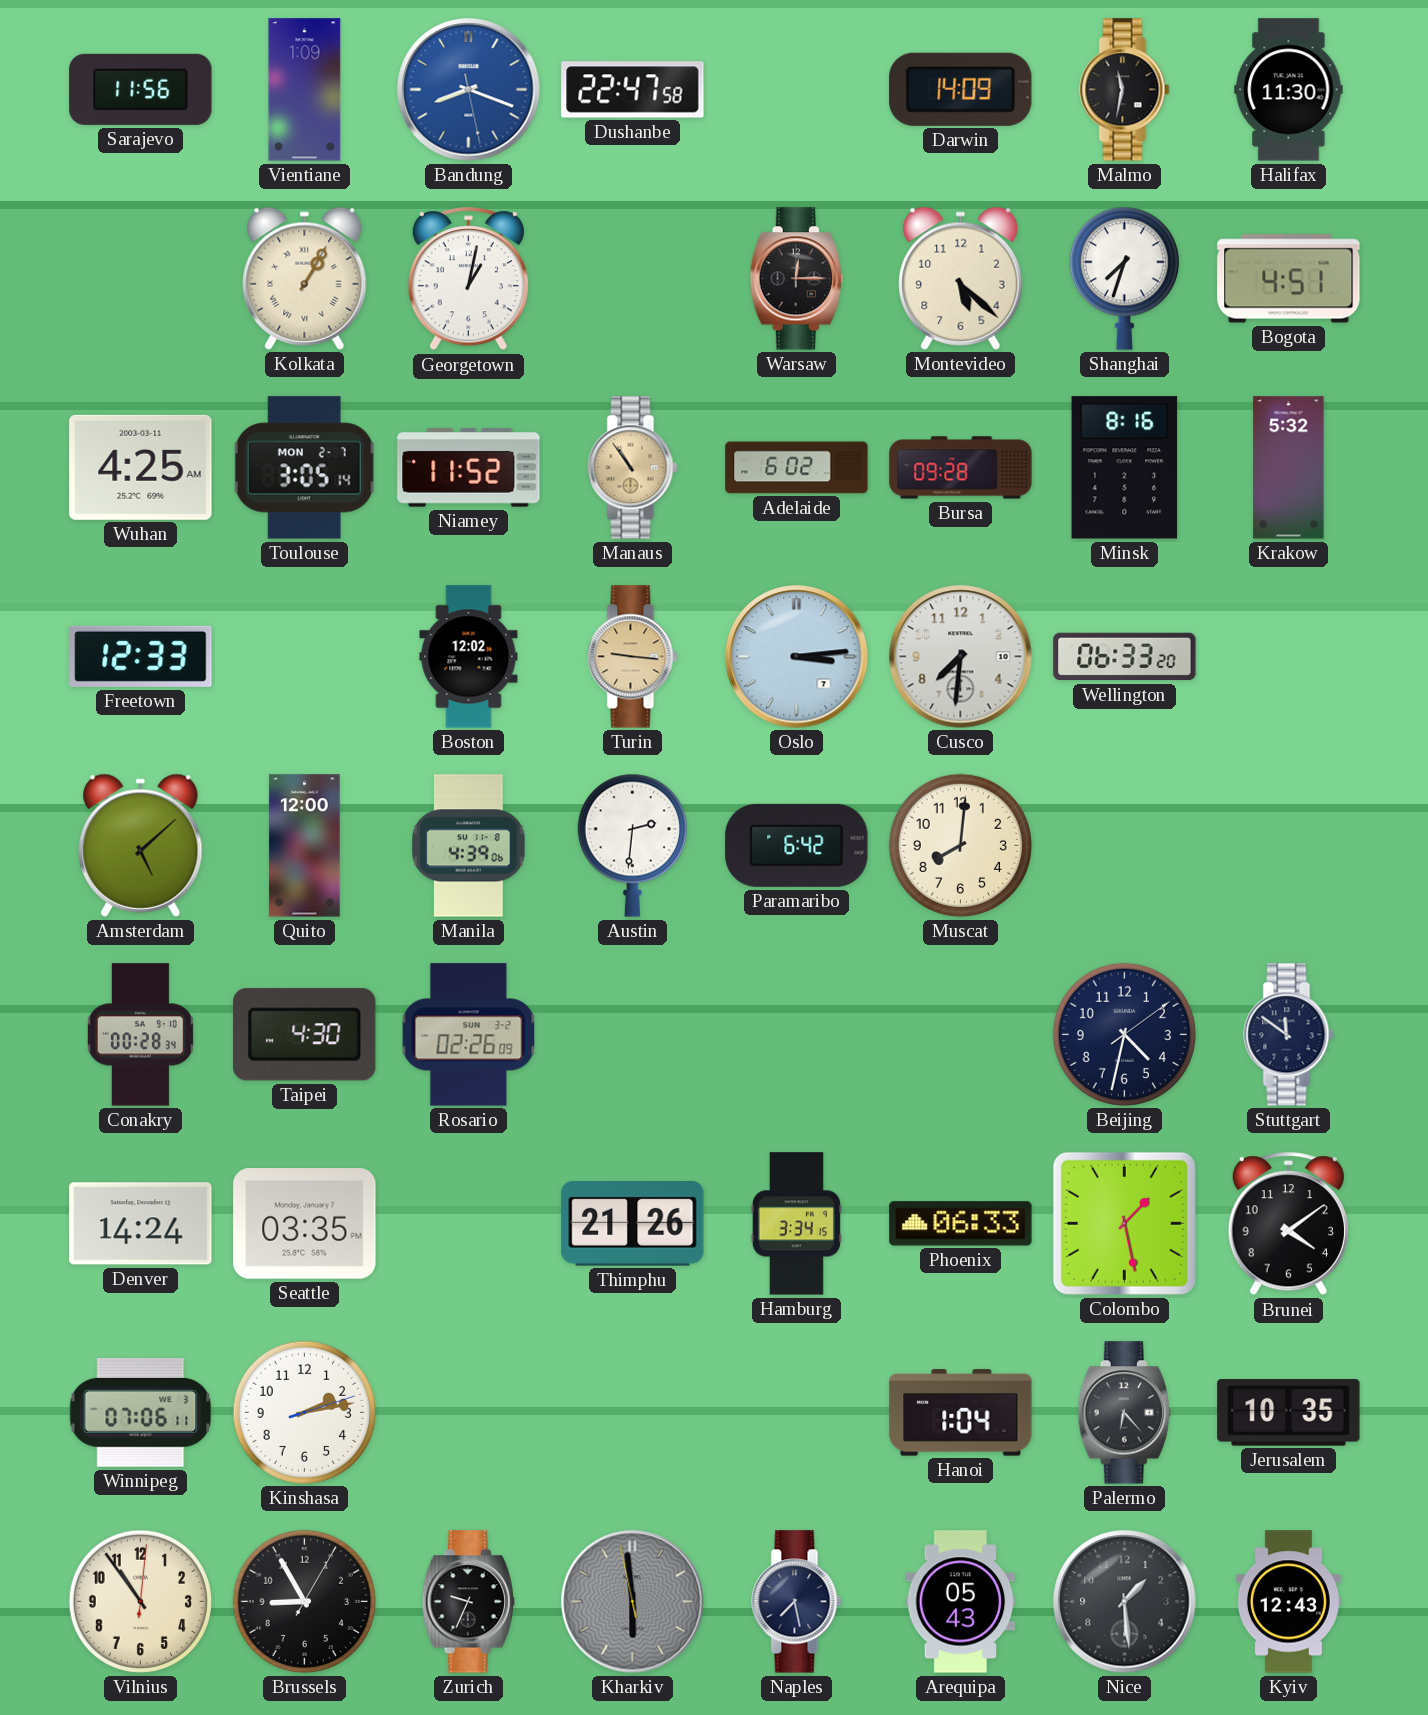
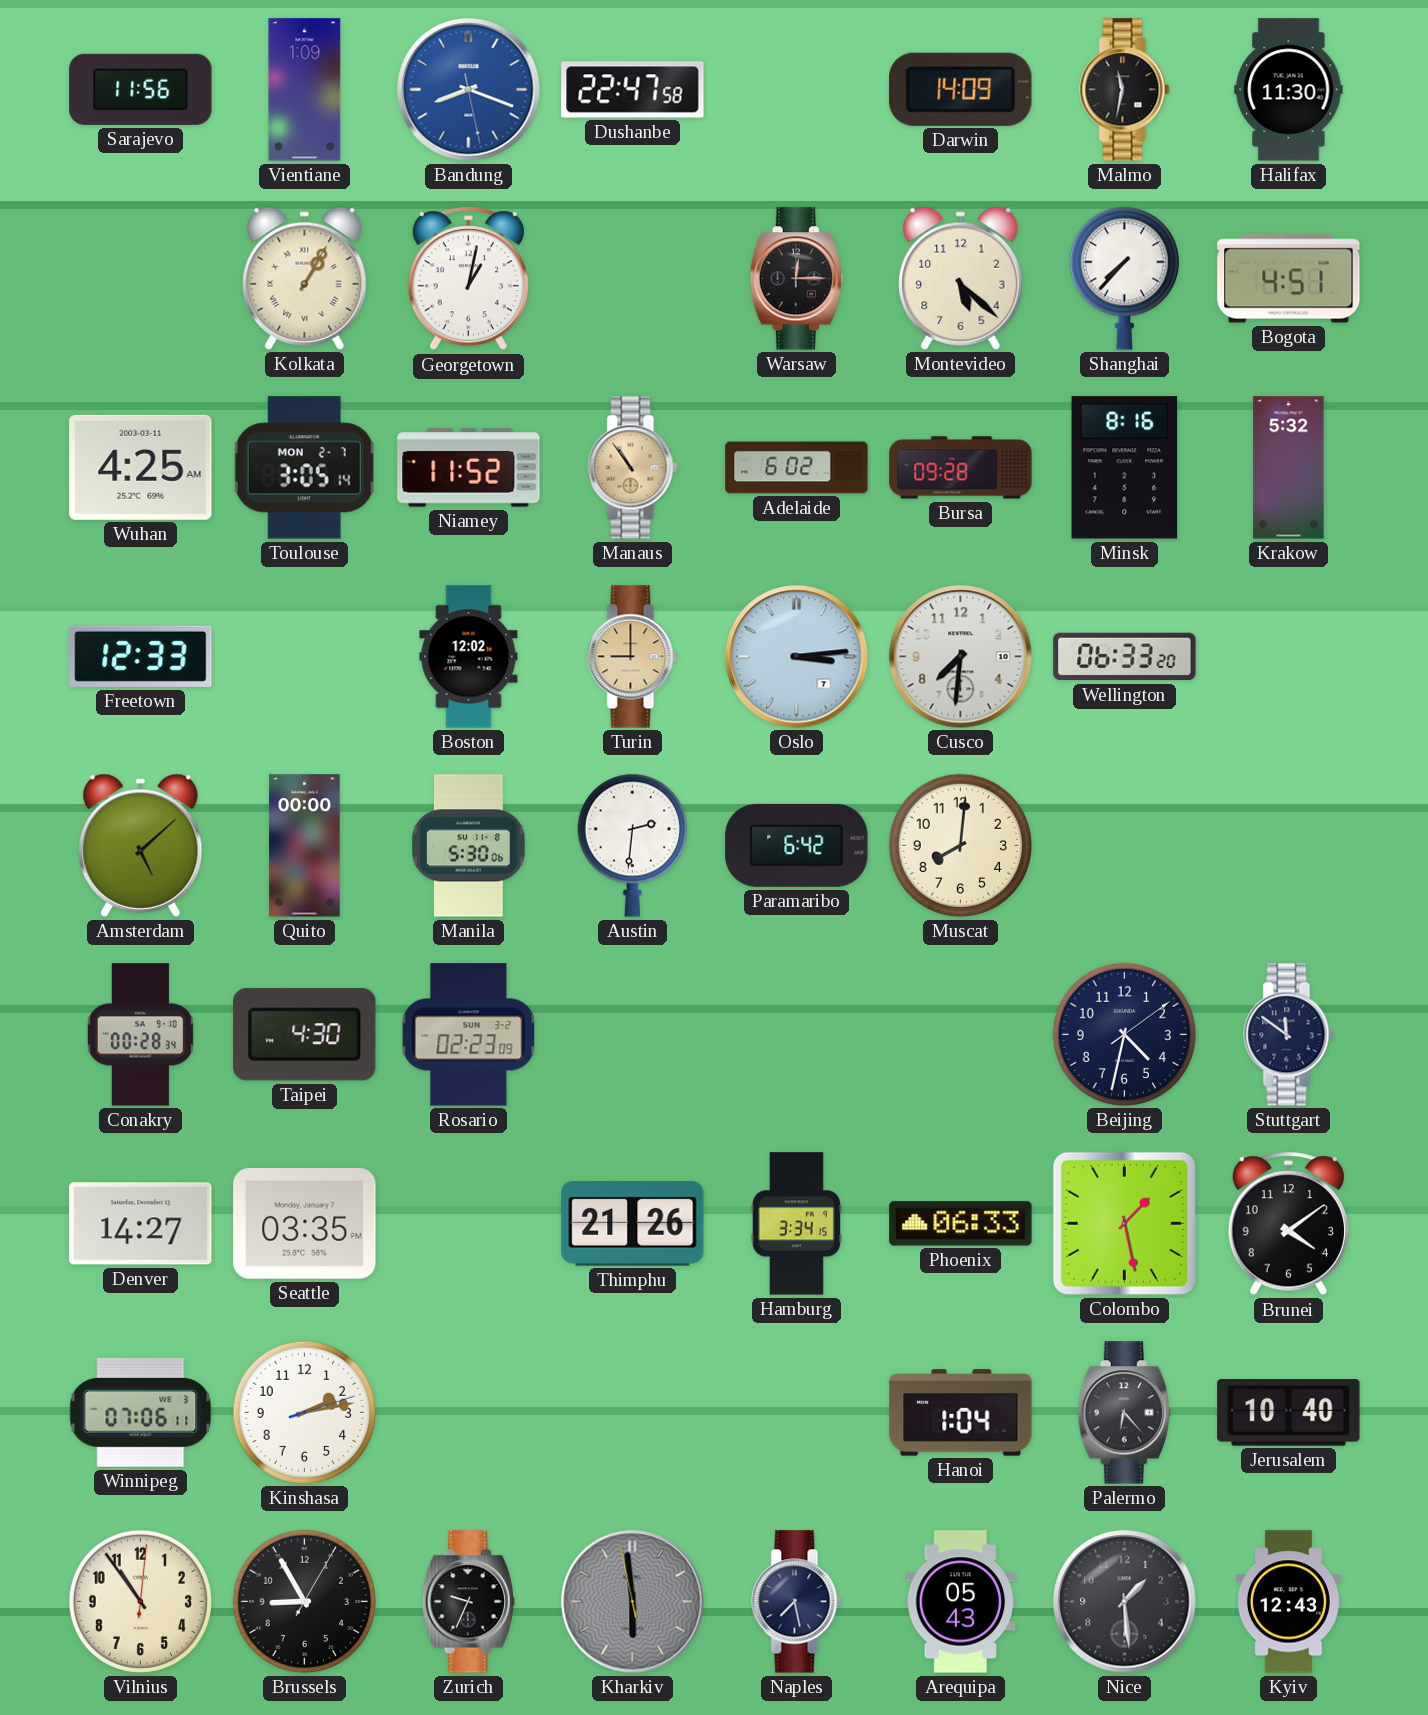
Shanghai: 7:33 -> 7:37 (1124, 278)
Turin: 9:16 -> 9:00 (633, 657)
Quito: 12:00 -> 00:00 (305, 846)
Manila: 4:39 -> 5:30 (469, 846)
Rosario: 02:26 -> 02:23 (469, 1035)
Denver: 14:24 -> 14:27 (141, 1224)
Jerusalem: 10:35 -> 10:40 (1289, 1413)
